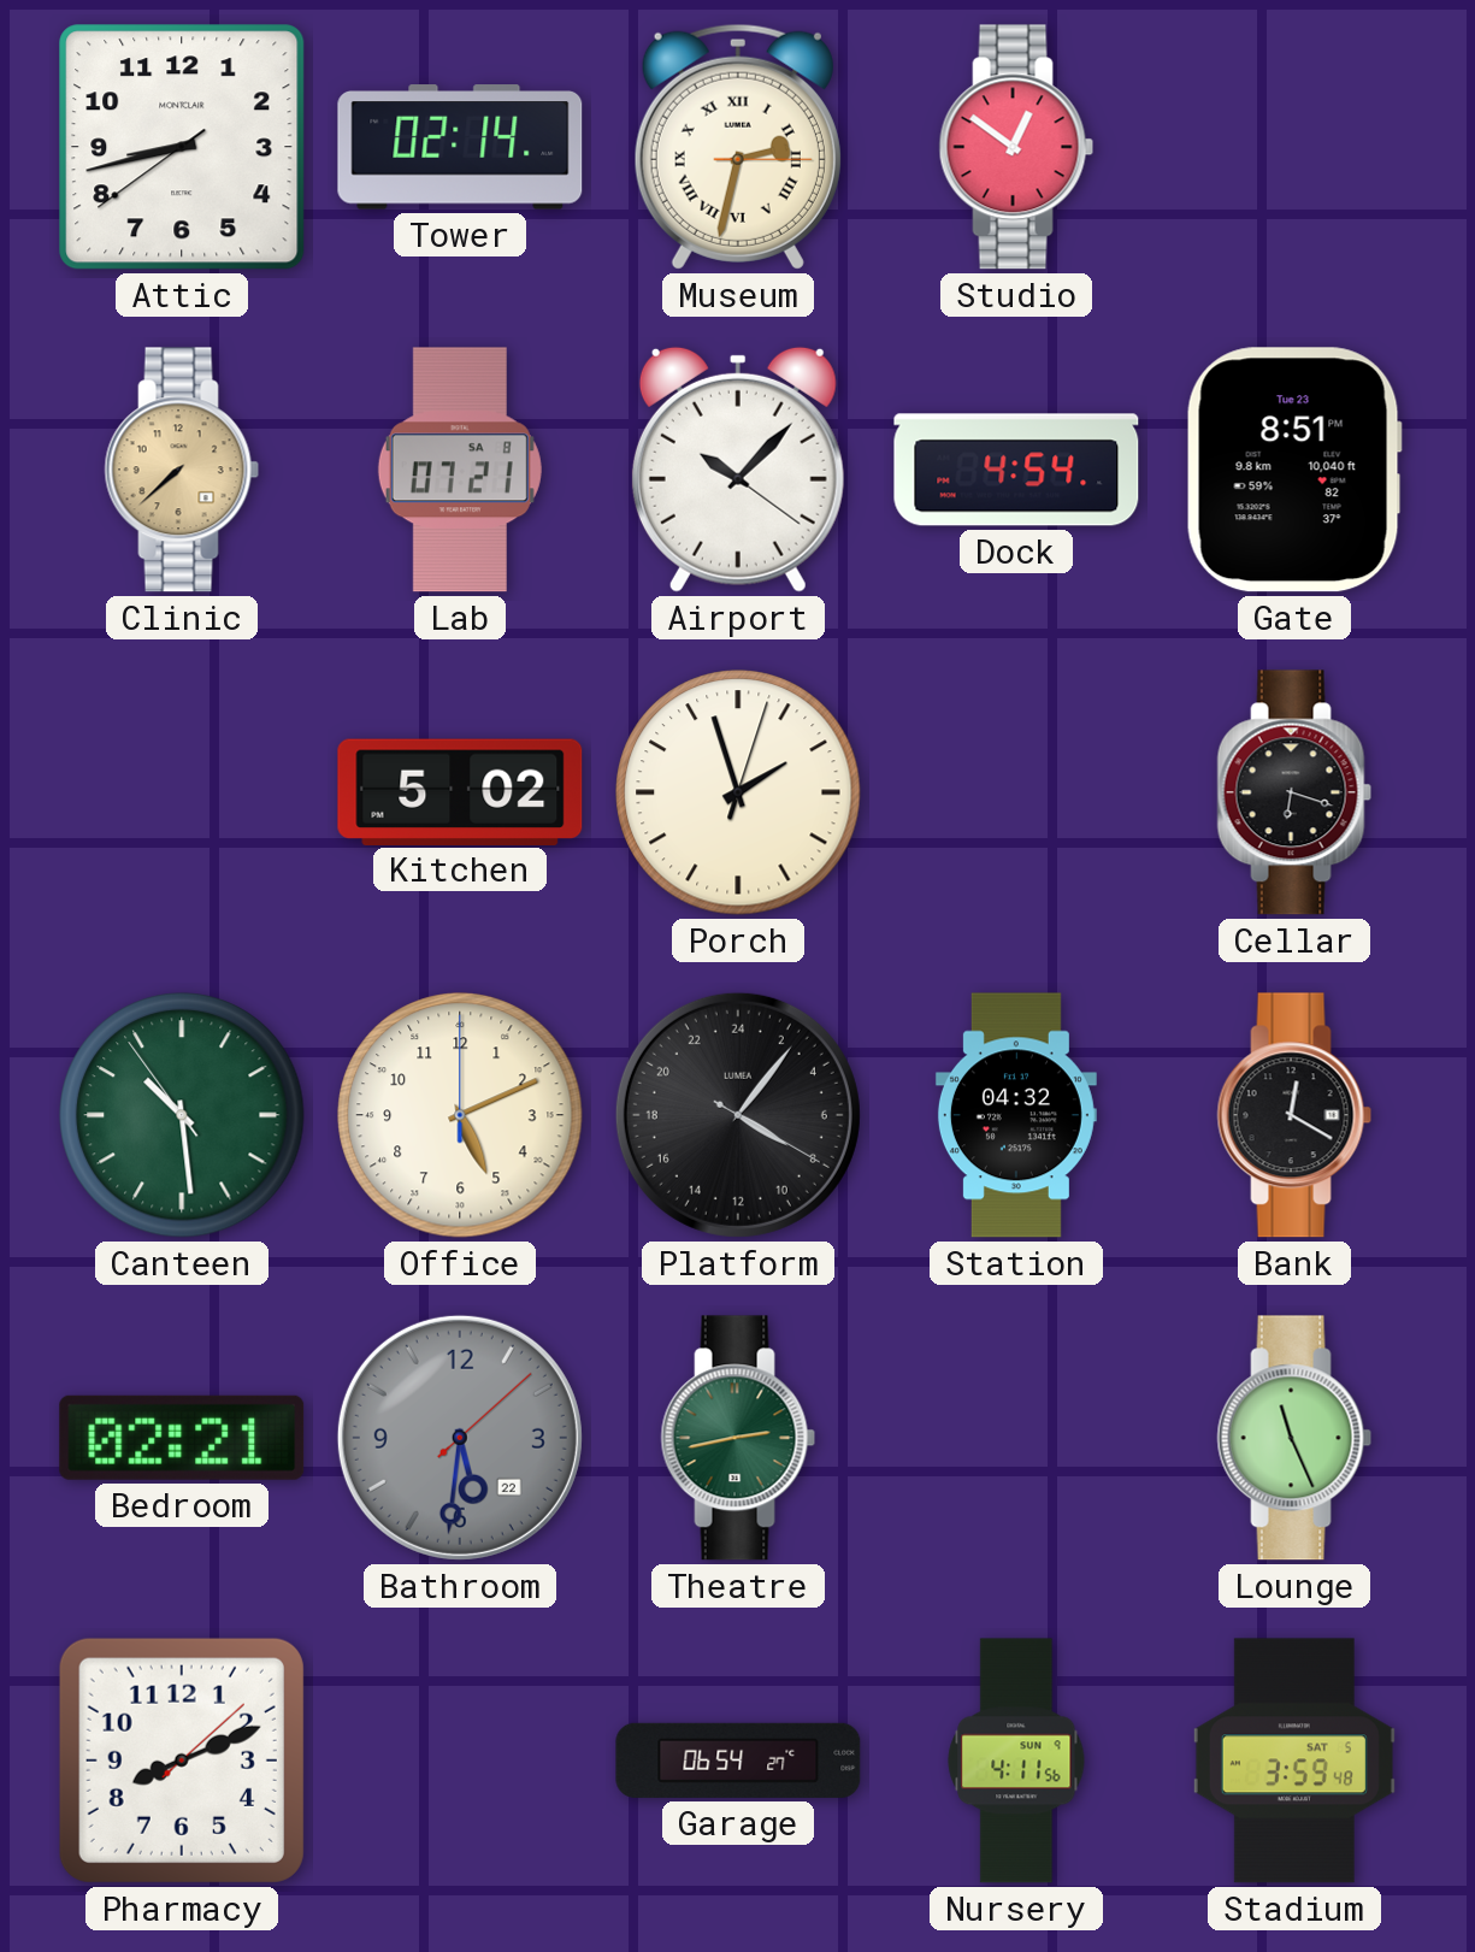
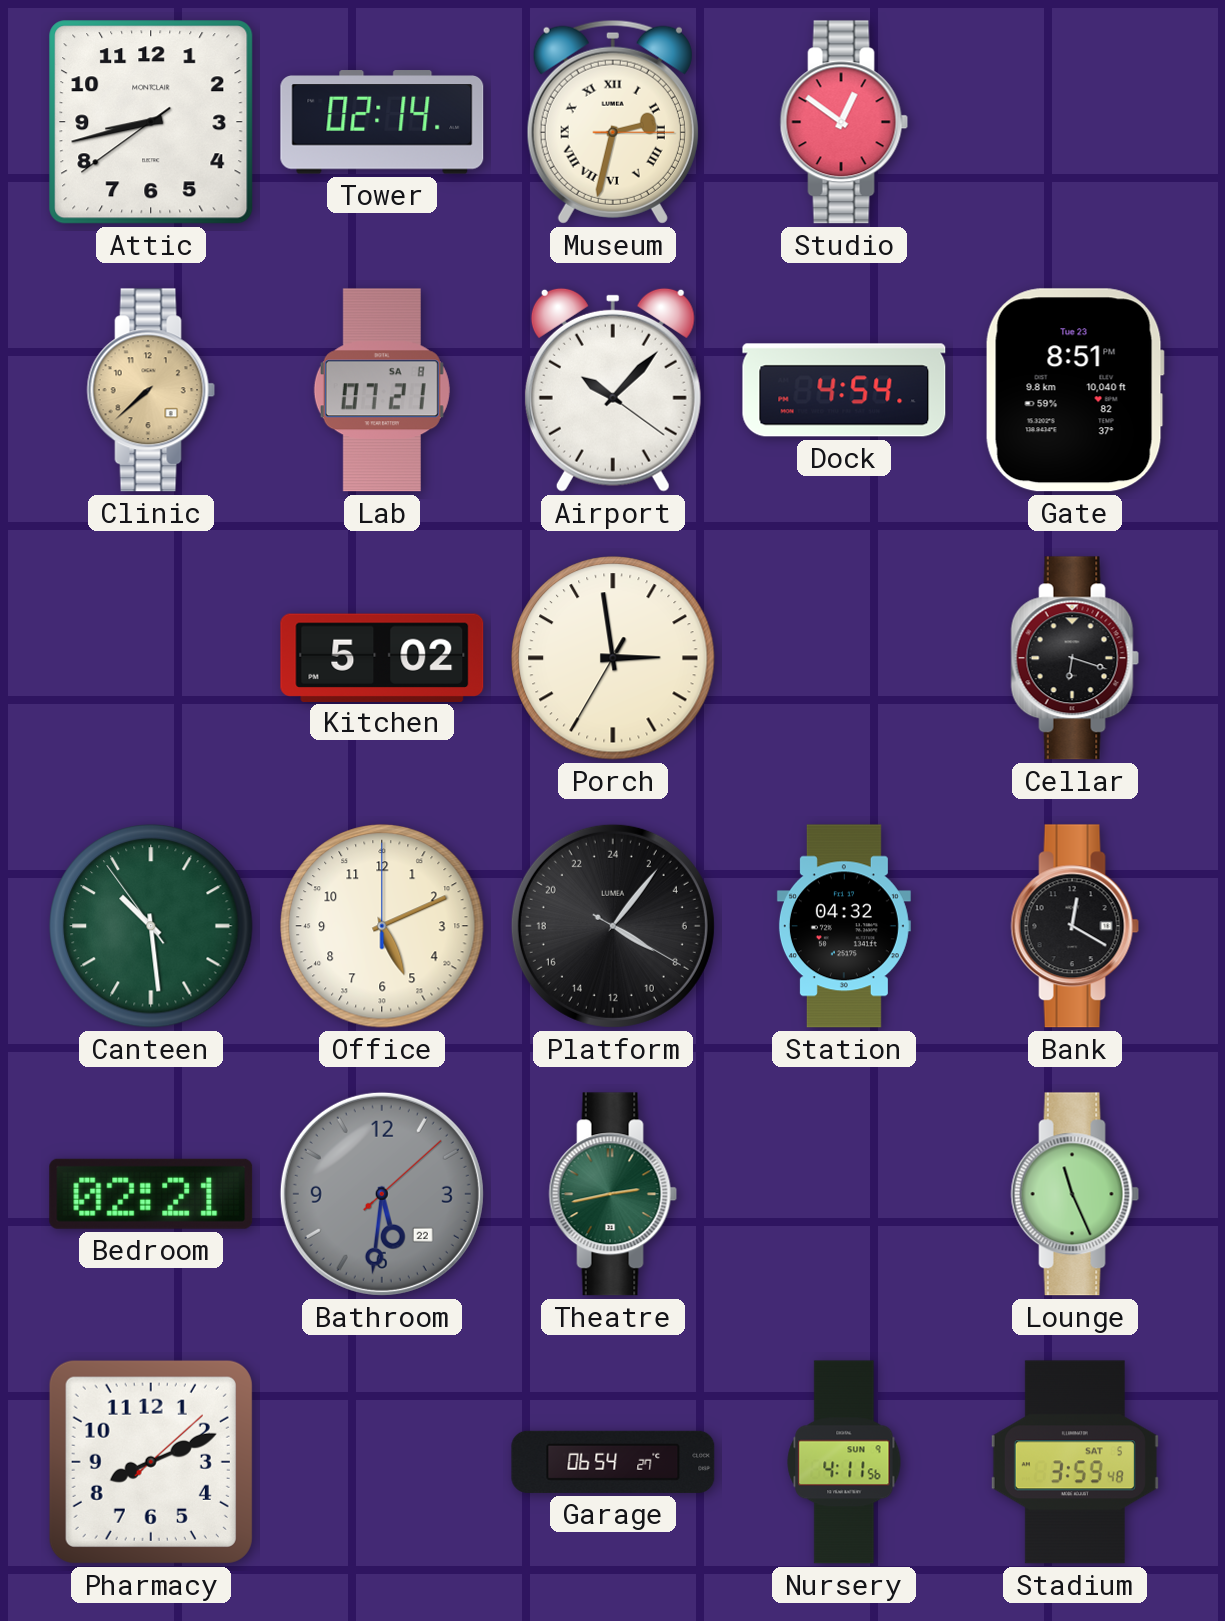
Porch: 1:57 -> 2:58 (613, 658)
